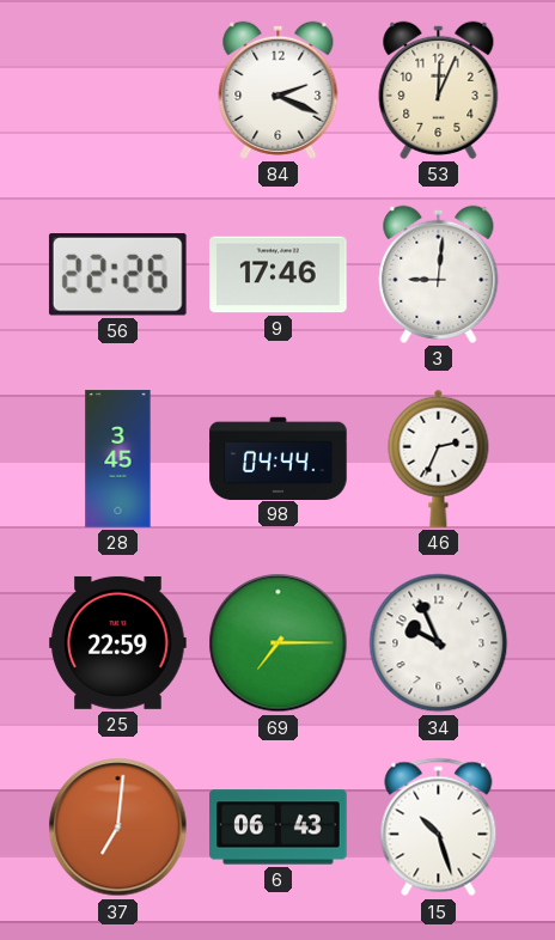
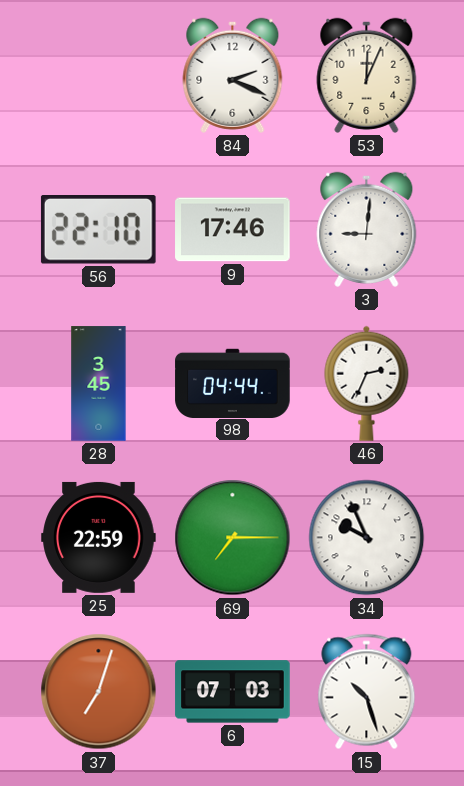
56: 22:26 -> 22:10 (98, 230)
37: 7:01 -> 7:03 (99, 692)
6: 06:43 -> 07:03 (233, 692)
